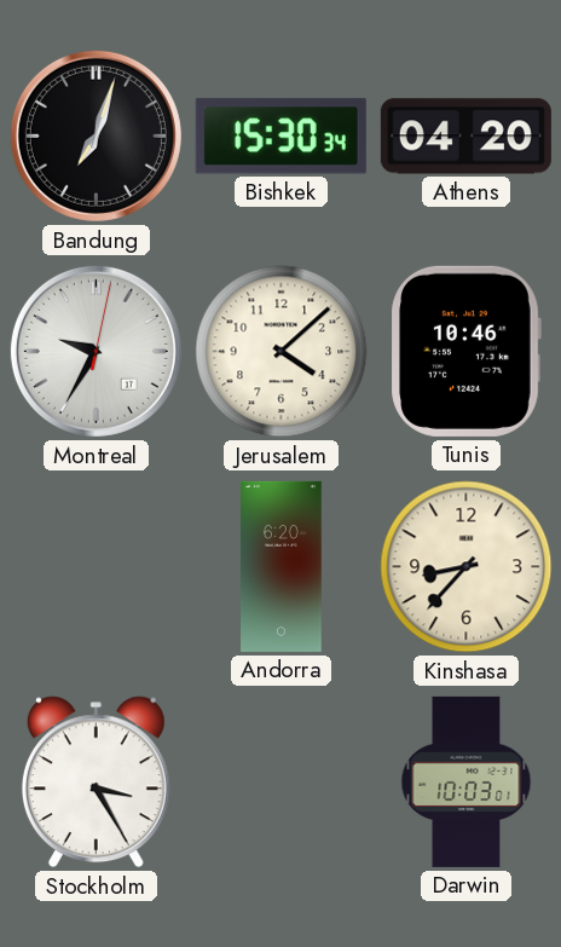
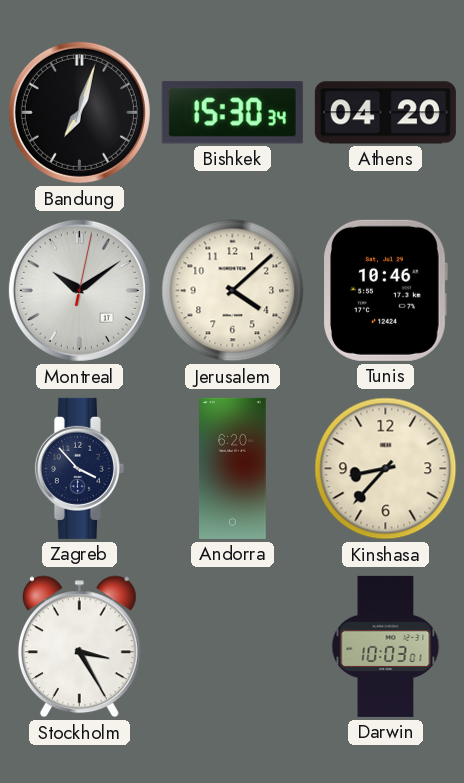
Montreal: 9:35 -> 10:09 (79, 290)
Zagreb: none -> 3:53 (79, 468)
